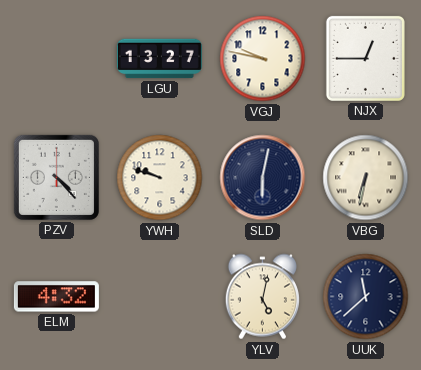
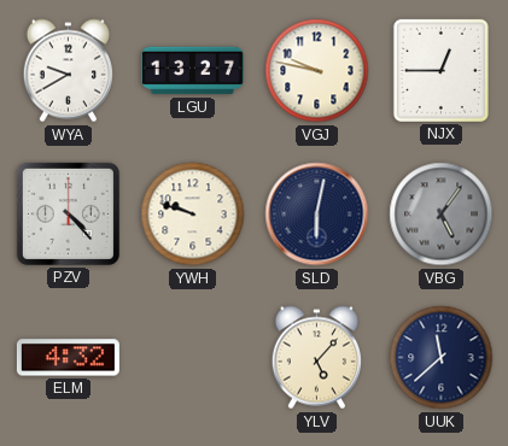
WYA: none -> 9:40 (68, 71)
VBG: 6:32 -> 5:06 (442, 215)
VBG dial: cream -> grey (442, 215)
YLV: 5:02 -> 5:07 (316, 358)
